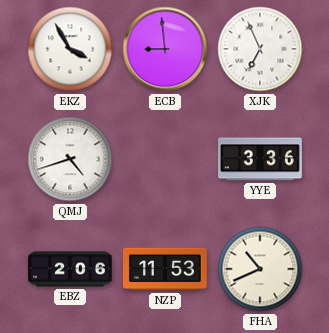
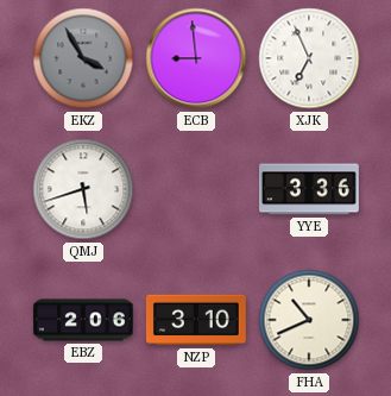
EKZ dial: white -> grey (83, 58)
QMJ: 4:42 -> 5:42 (83, 189)
NZP: 11:53 -> 3:10 (196, 320)
